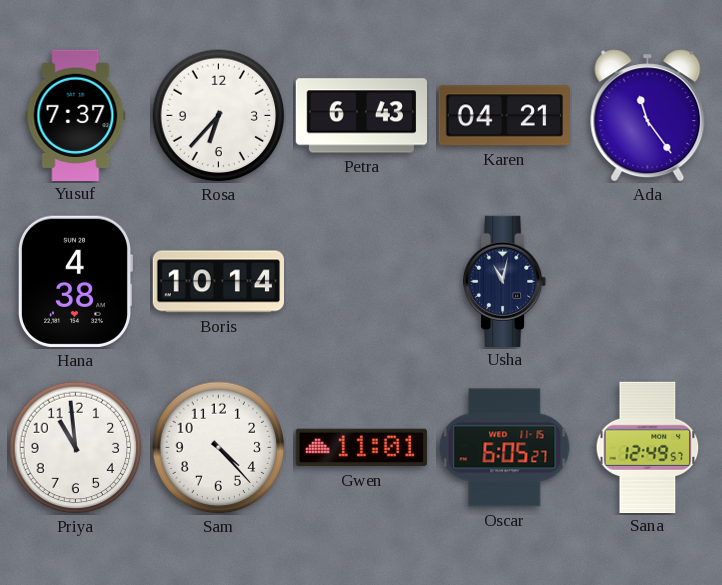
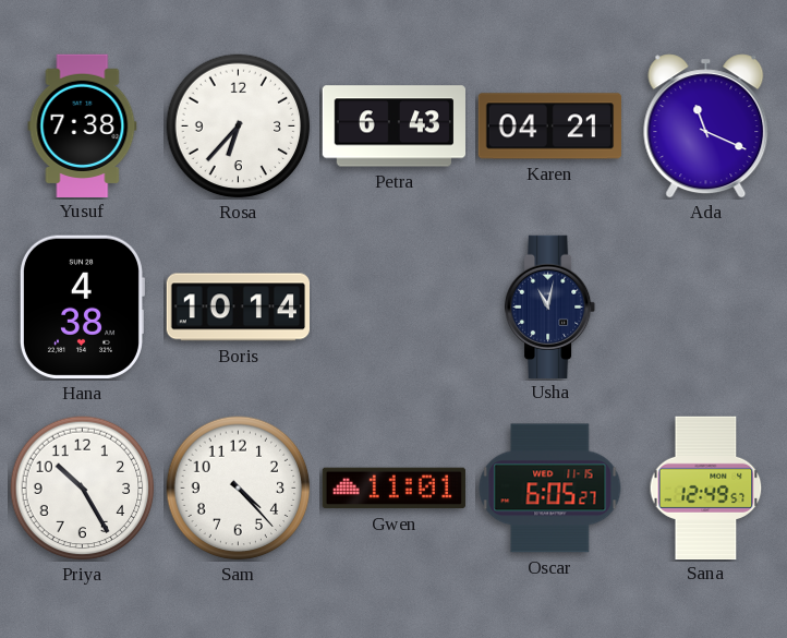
Yusuf: 7:37 -> 7:38 (83, 125)
Ada: 11:24 -> 11:19 (706, 127)
Priya: 10:59 -> 10:25 (83, 489)
